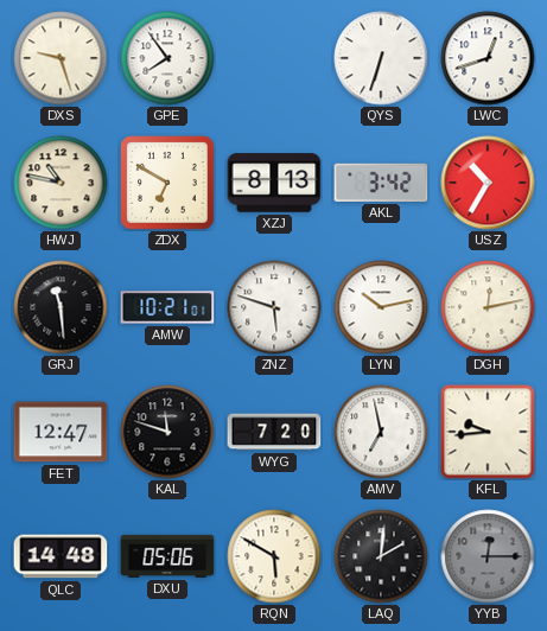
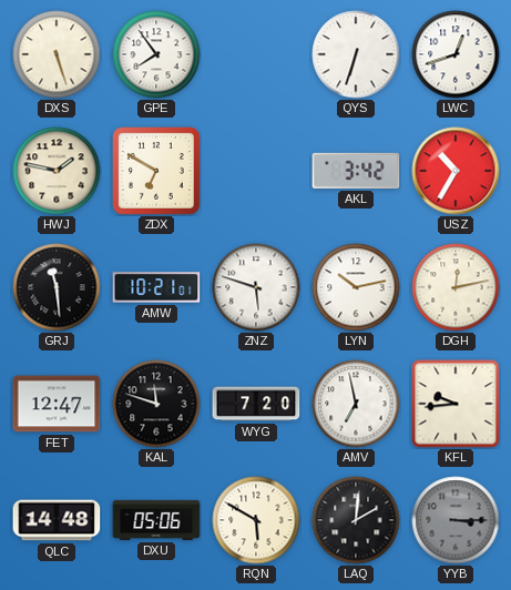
DXS: 9:27 -> 5:27 (57, 54)
HWJ: 10:47 -> 1:47 (57, 171)
XZJ: 8:13 -> none (274, 183)
YYB: 12:15 -> 3:15 (456, 520)
